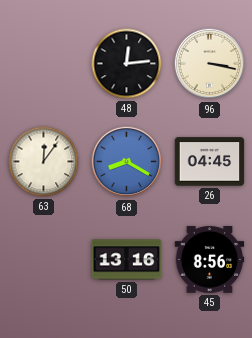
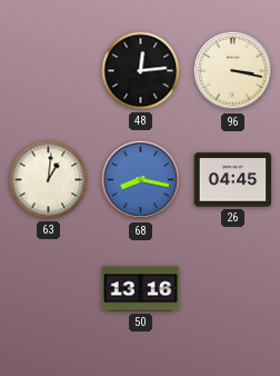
63: 12:06 -> 1:01 (49, 180)
68: 8:20 -> 8:17 (141, 180)
45: 8:56 -> none (210, 260)
